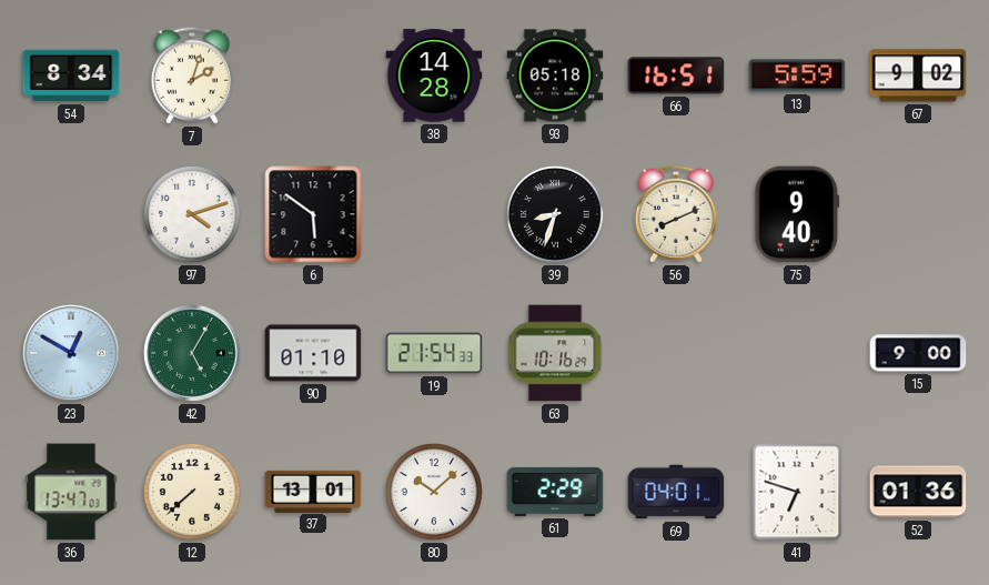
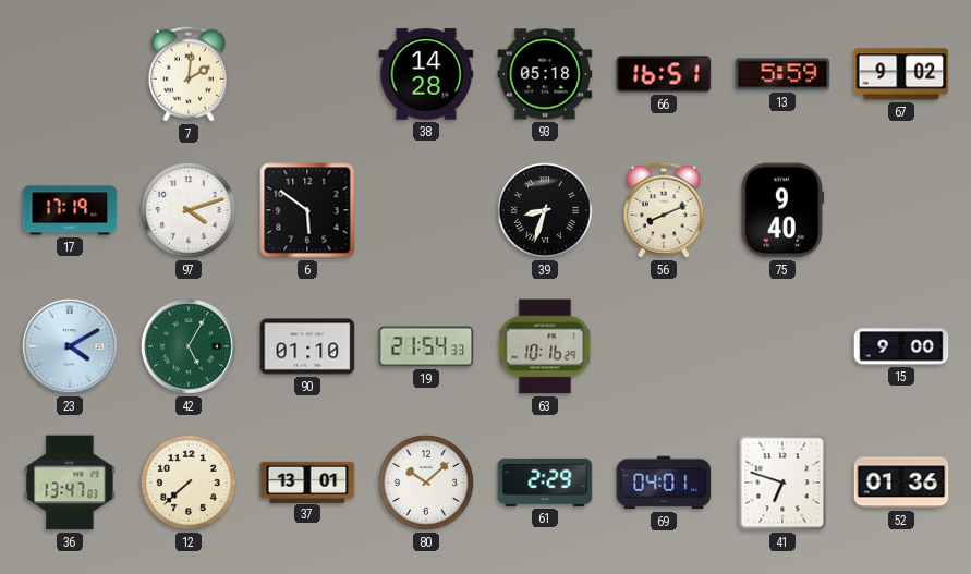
54: 8:34 -> none (71, 75)
7: 2:03 -> 2:01 (189, 74)
17: none -> 17:19 (70, 210)
23: 12:50 -> 4:10 (70, 346)
